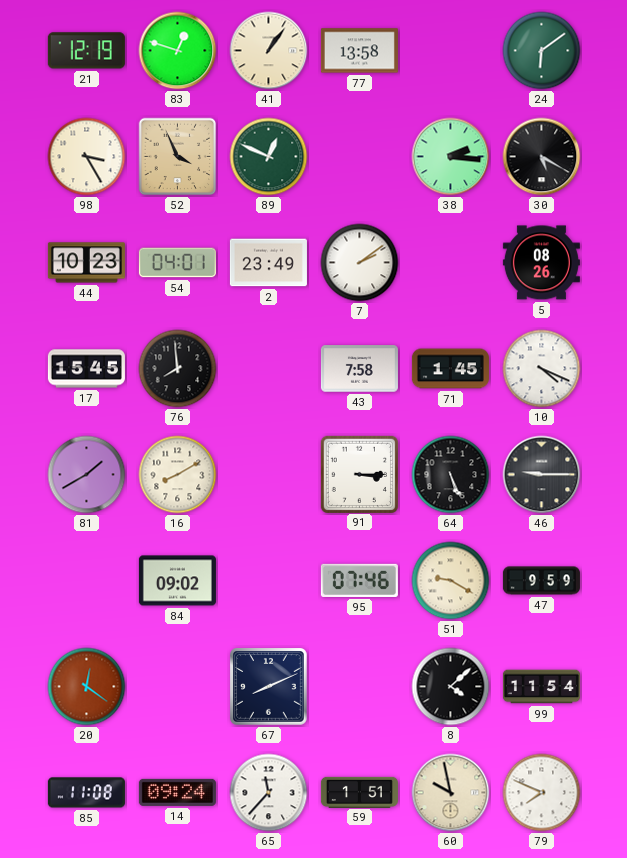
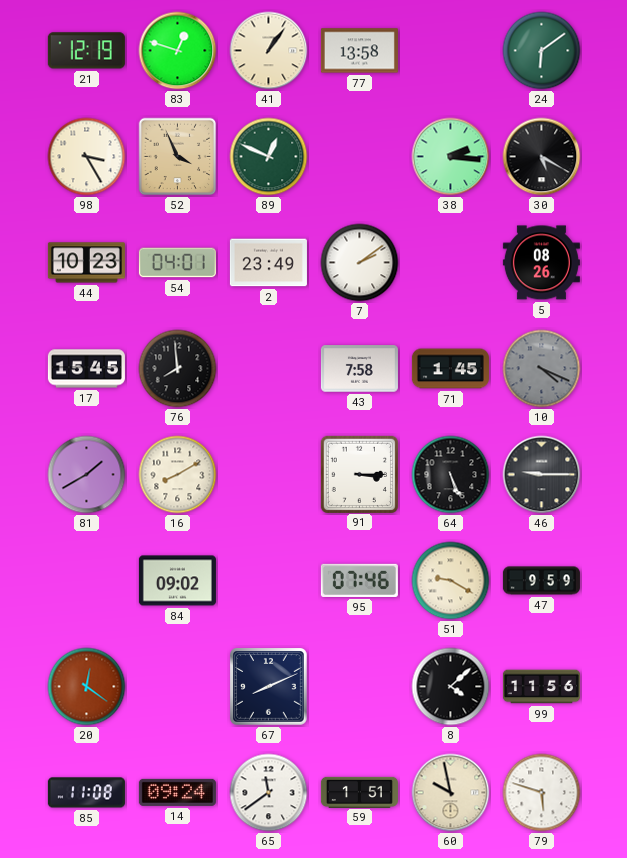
10 dial: white -> grey (542, 369)
99: 11:54 -> 11:56 (541, 687)
65: 11:37 -> 11:39 (269, 793)
79: 7:49 -> 5:48 (542, 793)
